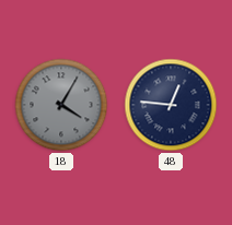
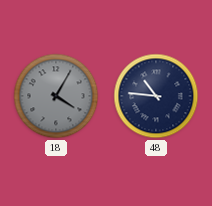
48: 12:46 -> 10:46 (156, 96)
